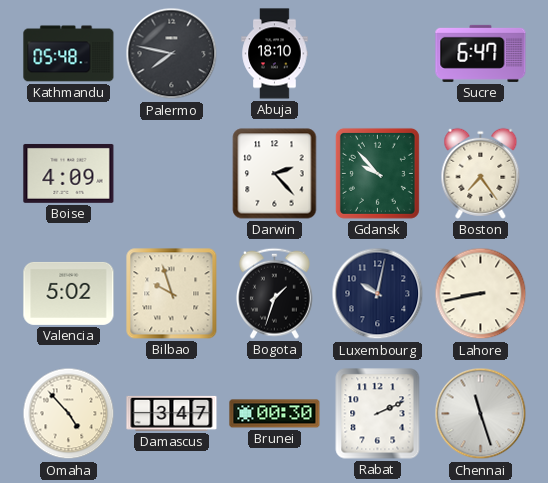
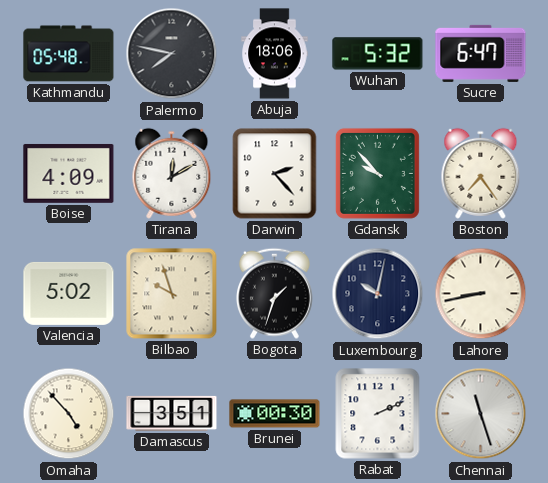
Abuja: 18:10 -> 18:06 (275, 54)
Wuhan: none -> 5:32 (378, 54)
Tirana: none -> 12:10 (172, 173)
Damascus: 3:47 -> 3:51 (172, 413)
